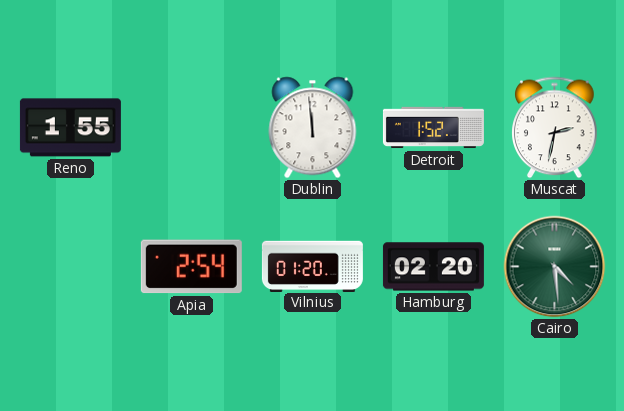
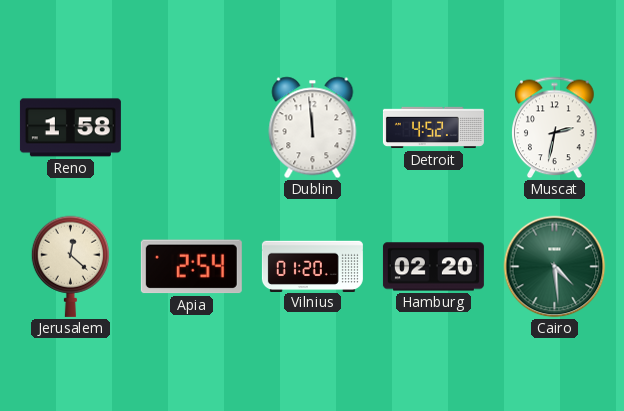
Reno: 1:55 -> 1:58 (70, 128)
Detroit: 1:52 -> 4:52 (433, 128)
Jerusalem: none -> 12:22 (70, 266)
